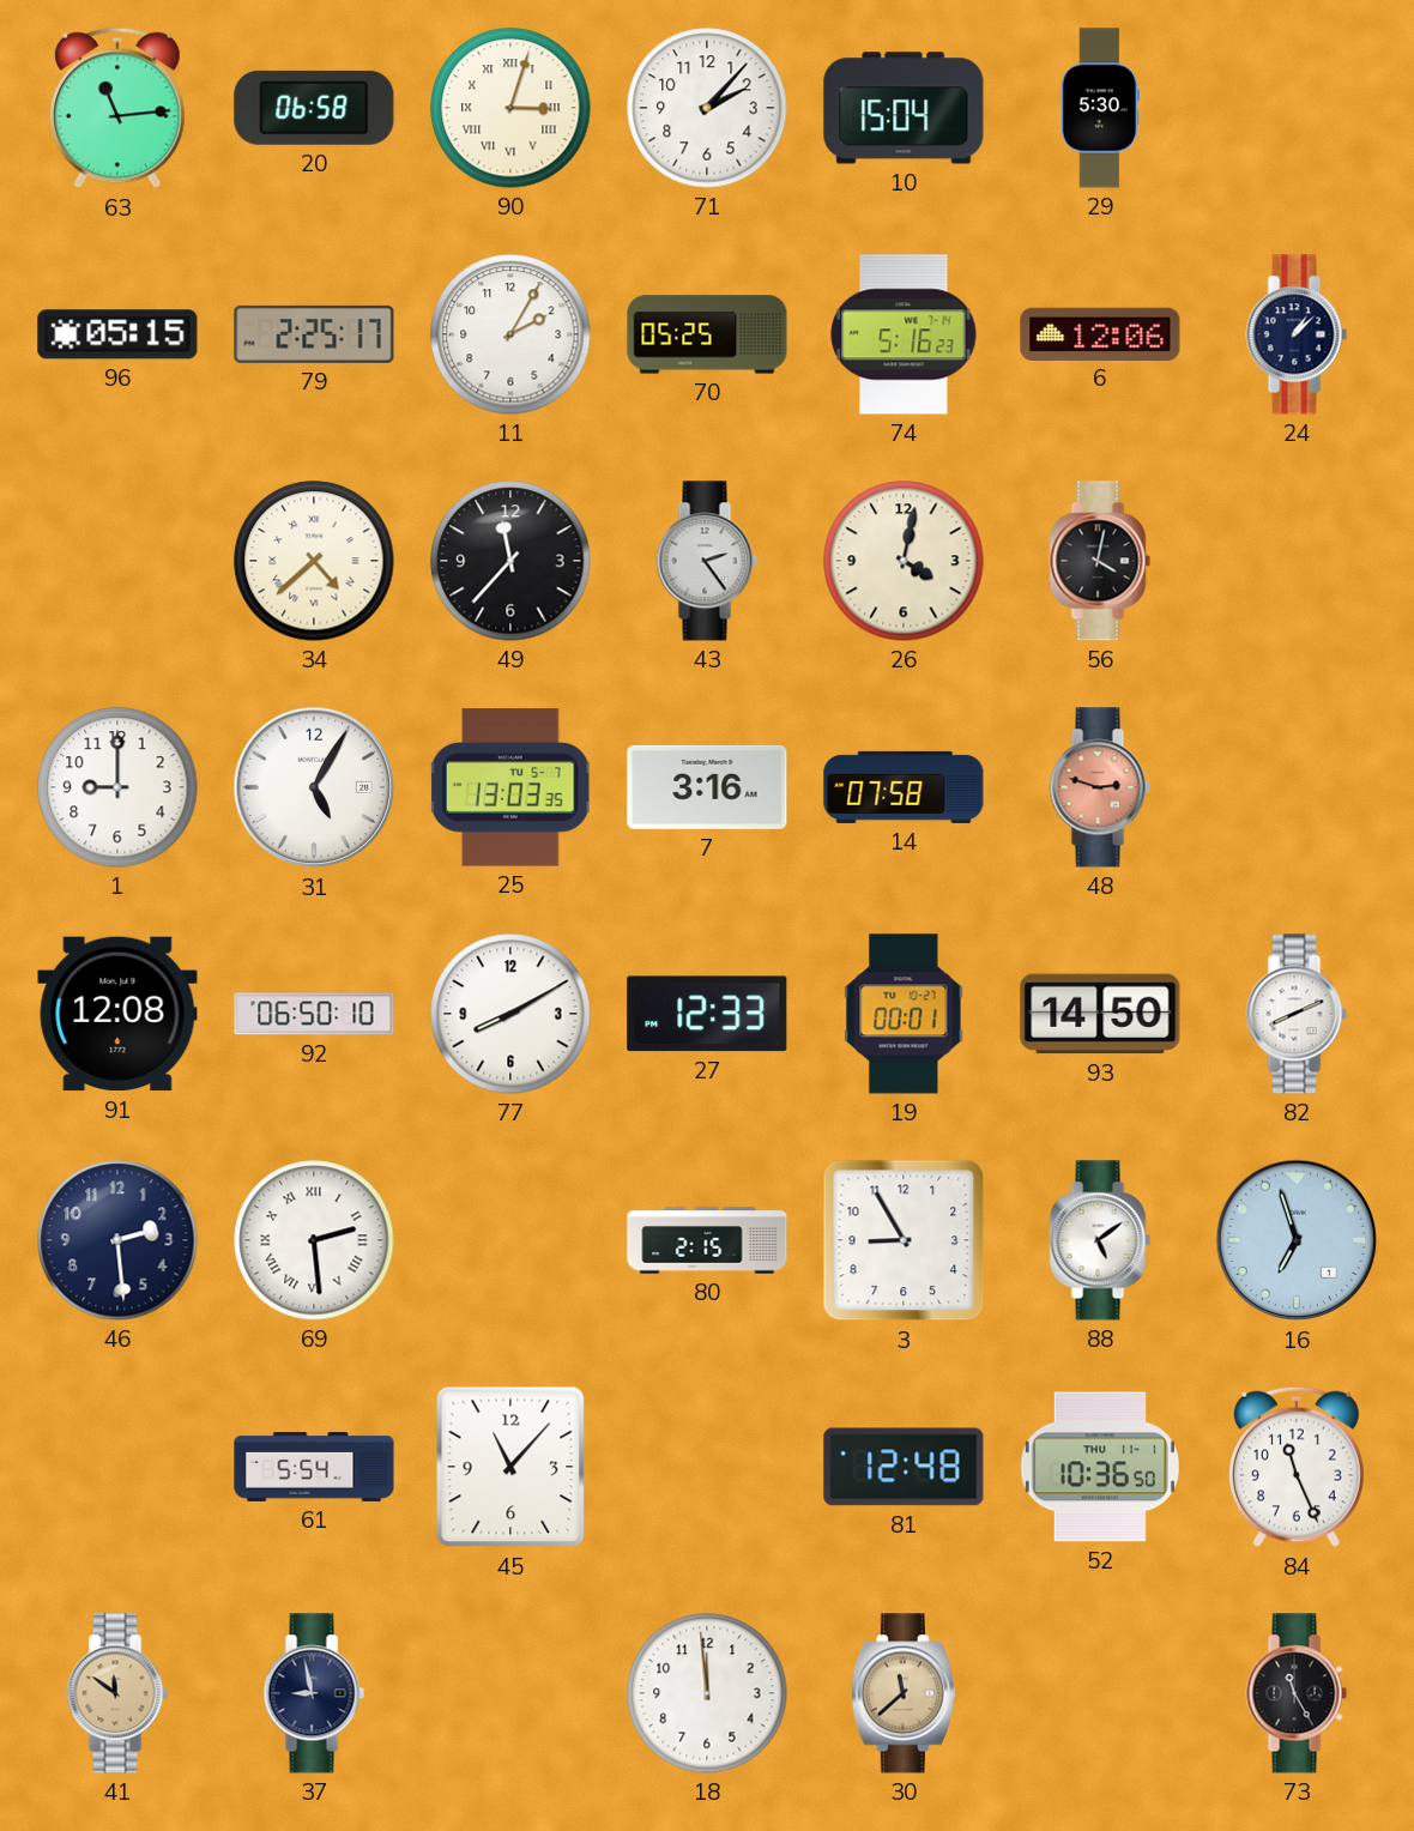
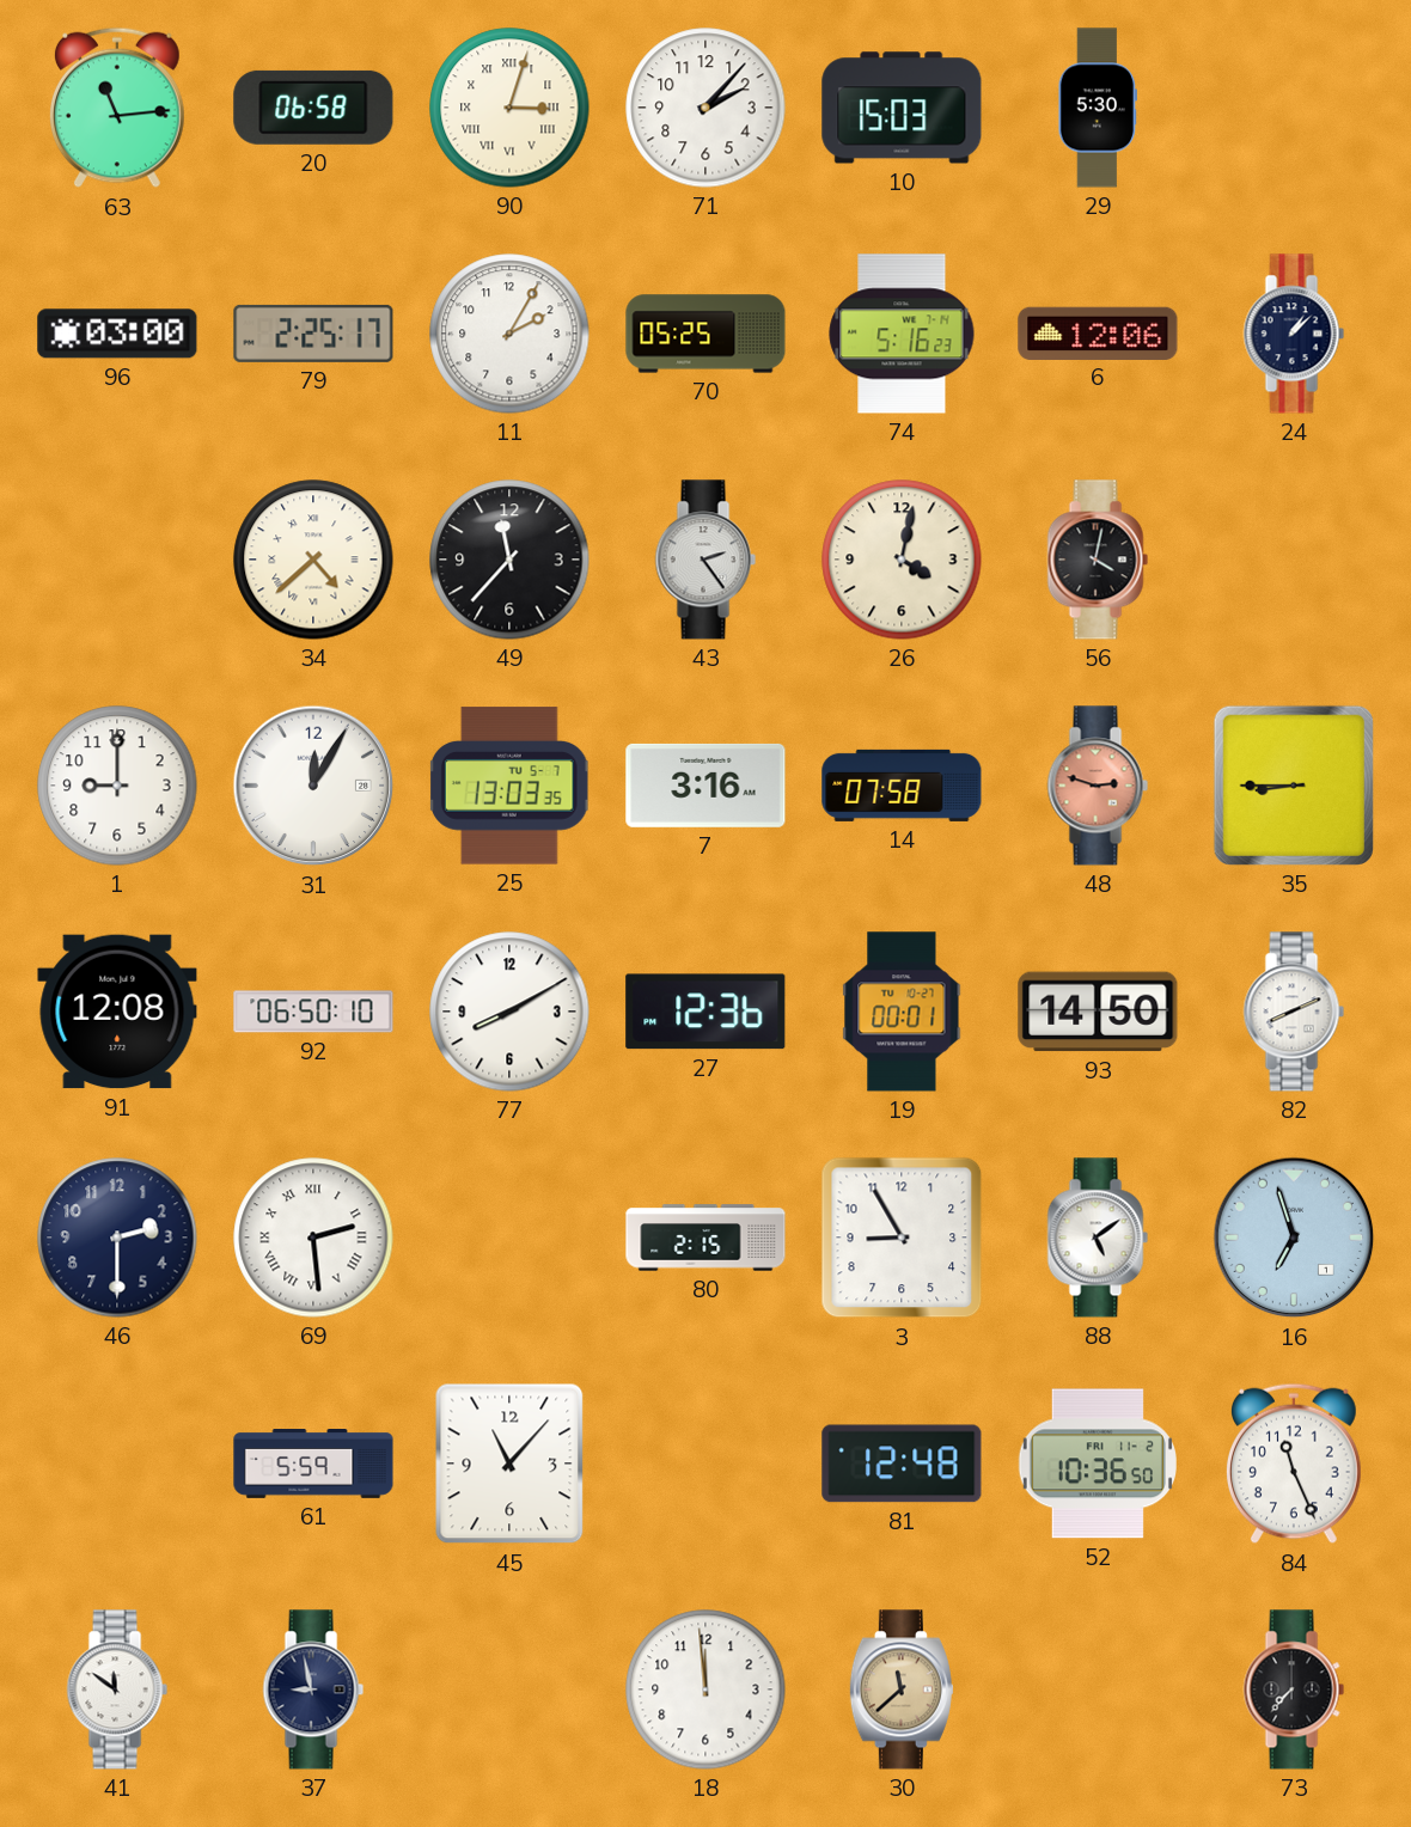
10: 15:04 -> 15:03 (902, 108)
96: 05:15 -> 03:00 (117, 334)
31: 5:05 -> 12:05 (313, 786)
35: none -> 8:45 (1294, 786)
27: 12:33 -> 12:36 (705, 1012)
46: 2:29 -> 2:30 (117, 1238)
61: 5:54 -> 5:59 (313, 1465)
52 date: THU 11-1 -> FRI 11-2 (1098, 1464)
41 dial: champagne -> white (117, 1689)
73: 11:25 -> 7:37 (1294, 1689)
